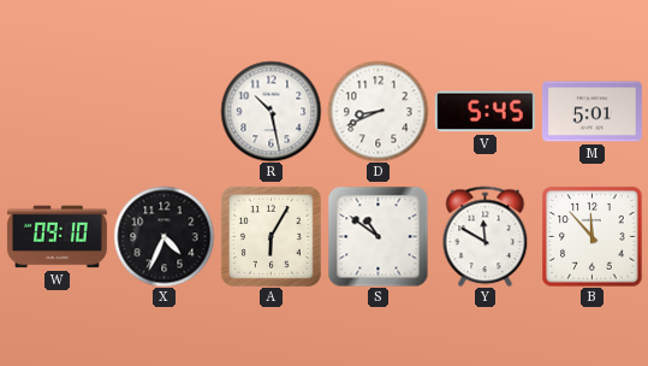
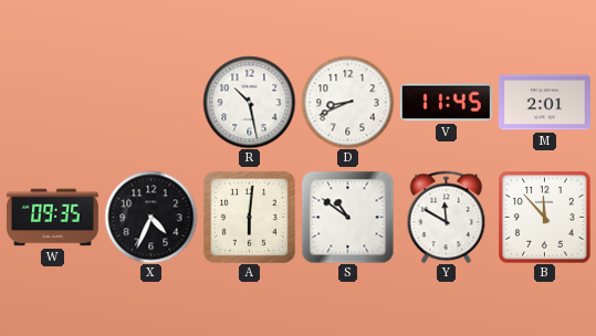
V: 5:45 -> 11:45 (446, 103)
M: 5:01 -> 2:01 (544, 103)
W: 09:10 -> 09:35 (52, 218)
A: 6:05 -> 6:01 (249, 217)
